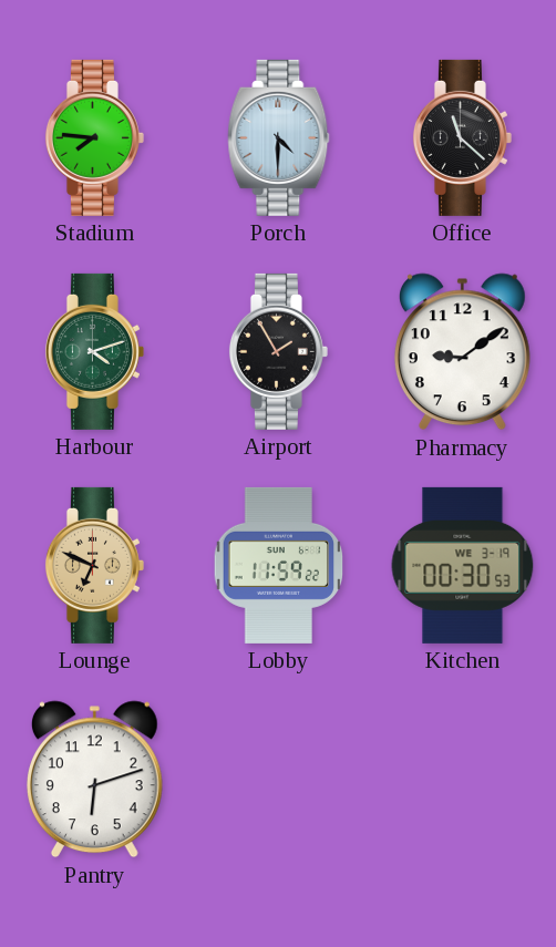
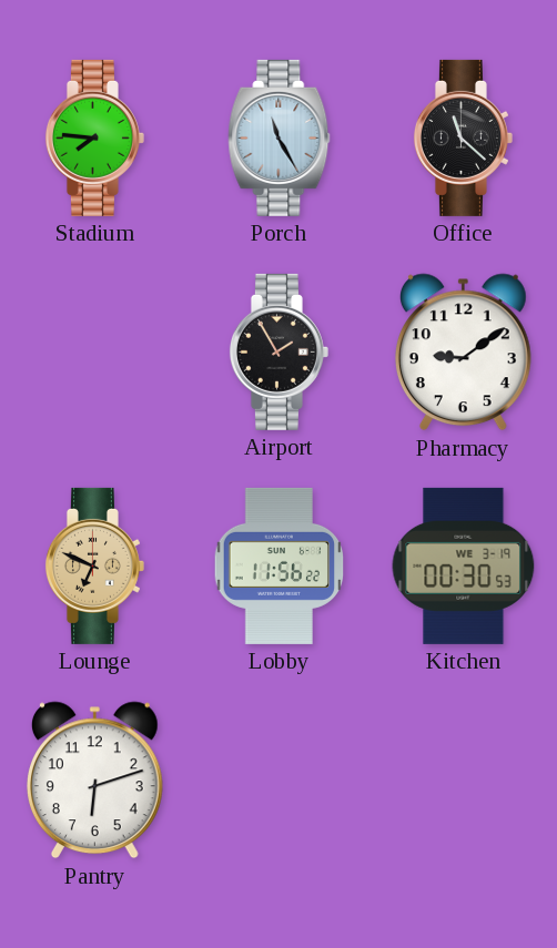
Porch: 4:30 -> 11:25 (280, 137)
Harbour: 4:12 -> none (94, 351)
Lobby: 11:59 -> 11:56 (280, 565)
